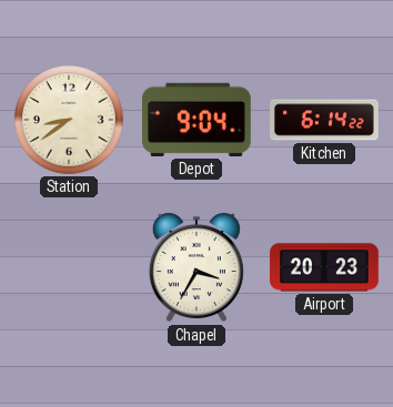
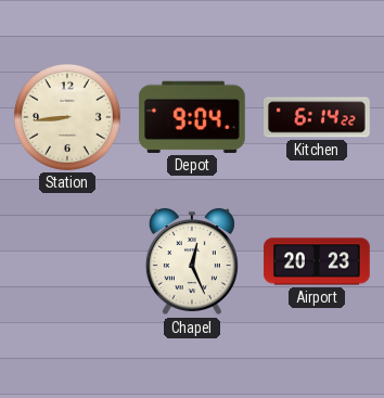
Station: 8:39 -> 8:44 (67, 117)
Chapel: 3:35 -> 12:26 (192, 261)
